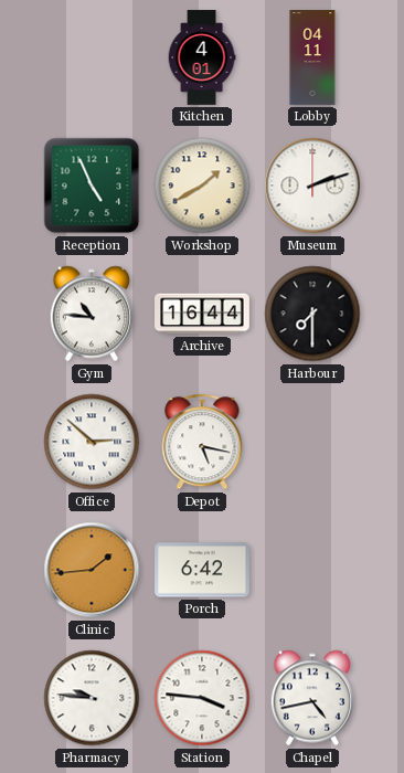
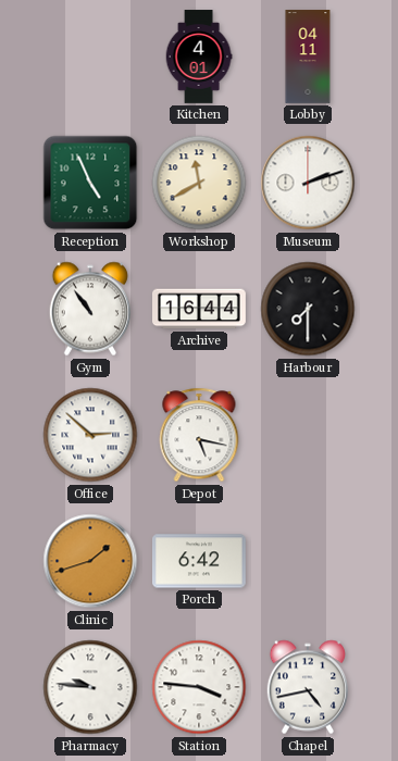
Workshop: 1:40 -> 11:40 (199, 183)
Gym: 10:46 -> 10:54 (90, 309)
Clinic: 1:44 -> 1:42 (90, 561)
